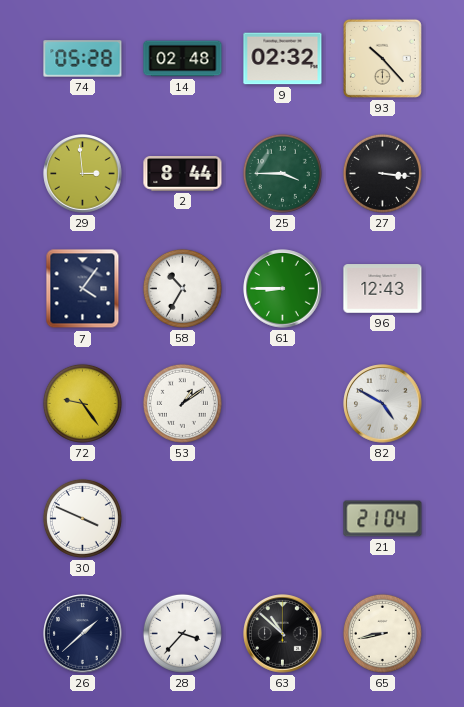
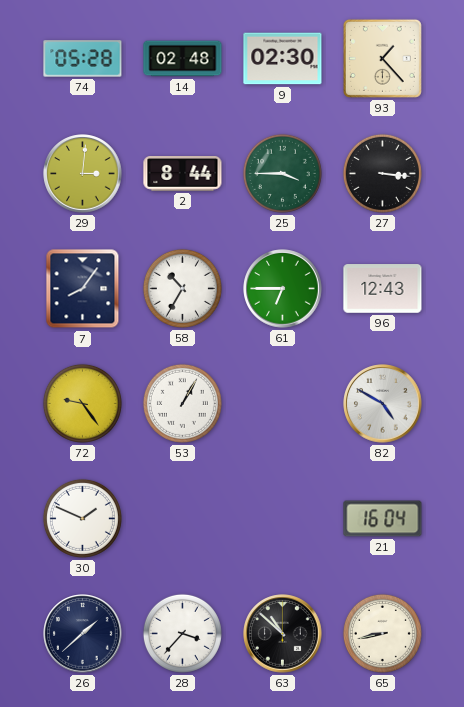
9: 02:32 -> 02:30 (283, 59)
93: 10:23 -> 1:23 (382, 58)
29: 2:59 -> 3:01 (83, 174)
7: 4:06 -> 8:06 (83, 289)
61: 8:45 -> 6:45 (283, 289)
53: 1:09 -> 1:05 (182, 403)
30: 3:49 -> 1:49 (82, 518)
21: 21:04 -> 16:04 (383, 519)
